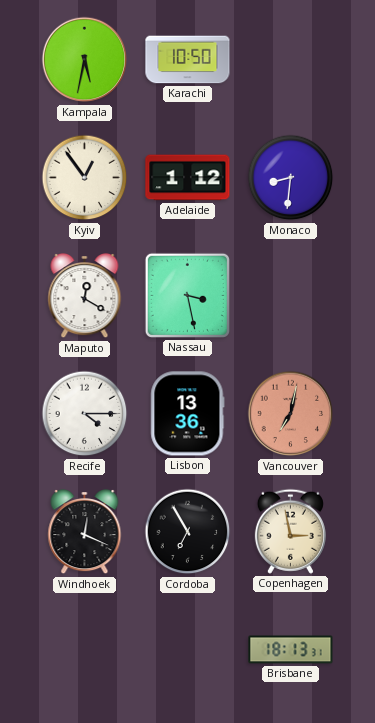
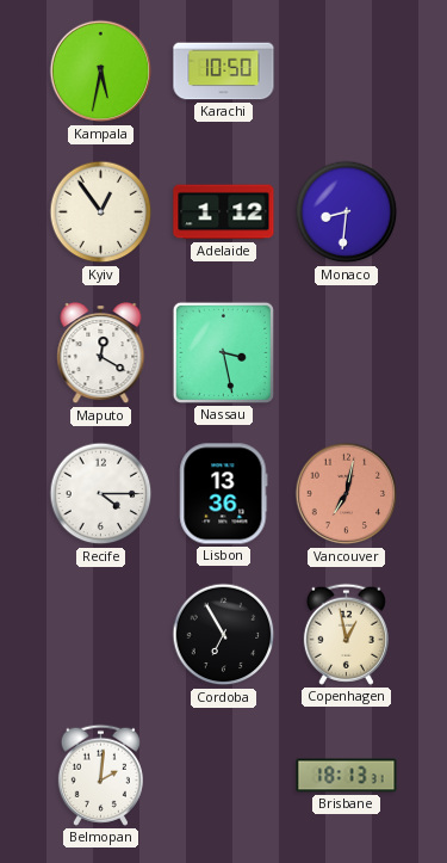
Windhoek: 12:19 -> none (85, 533)
Copenhagen: 2:58 -> 12:58 (346, 634)
Belmopan: none -> 2:01 (100, 775)
